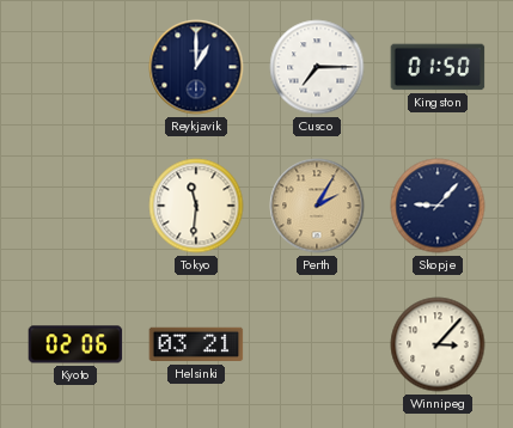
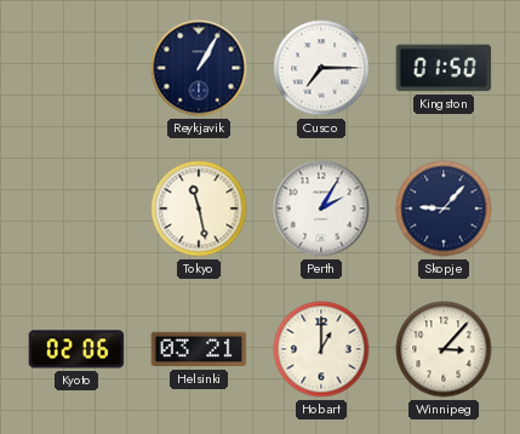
Reykjavik: 1:00 -> 1:05 (199, 68)
Tokyo: 11:31 -> 11:28 (199, 209)
Perth dial: champagne -> white (321, 209)
Hobart: none -> 1:00 (321, 349)
